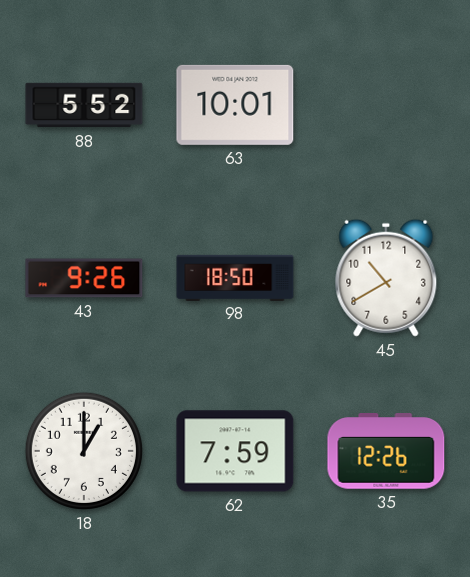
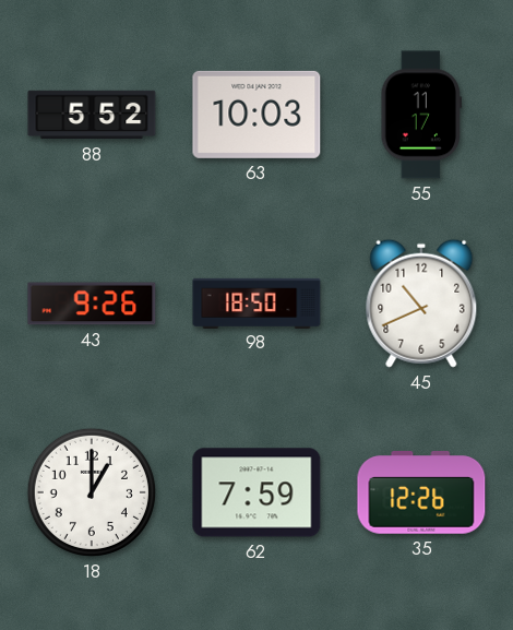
63: 10:01 -> 10:03 (256, 115)
55: none -> 11:17 (421, 115)
45: 10:40 -> 10:41 (421, 304)
